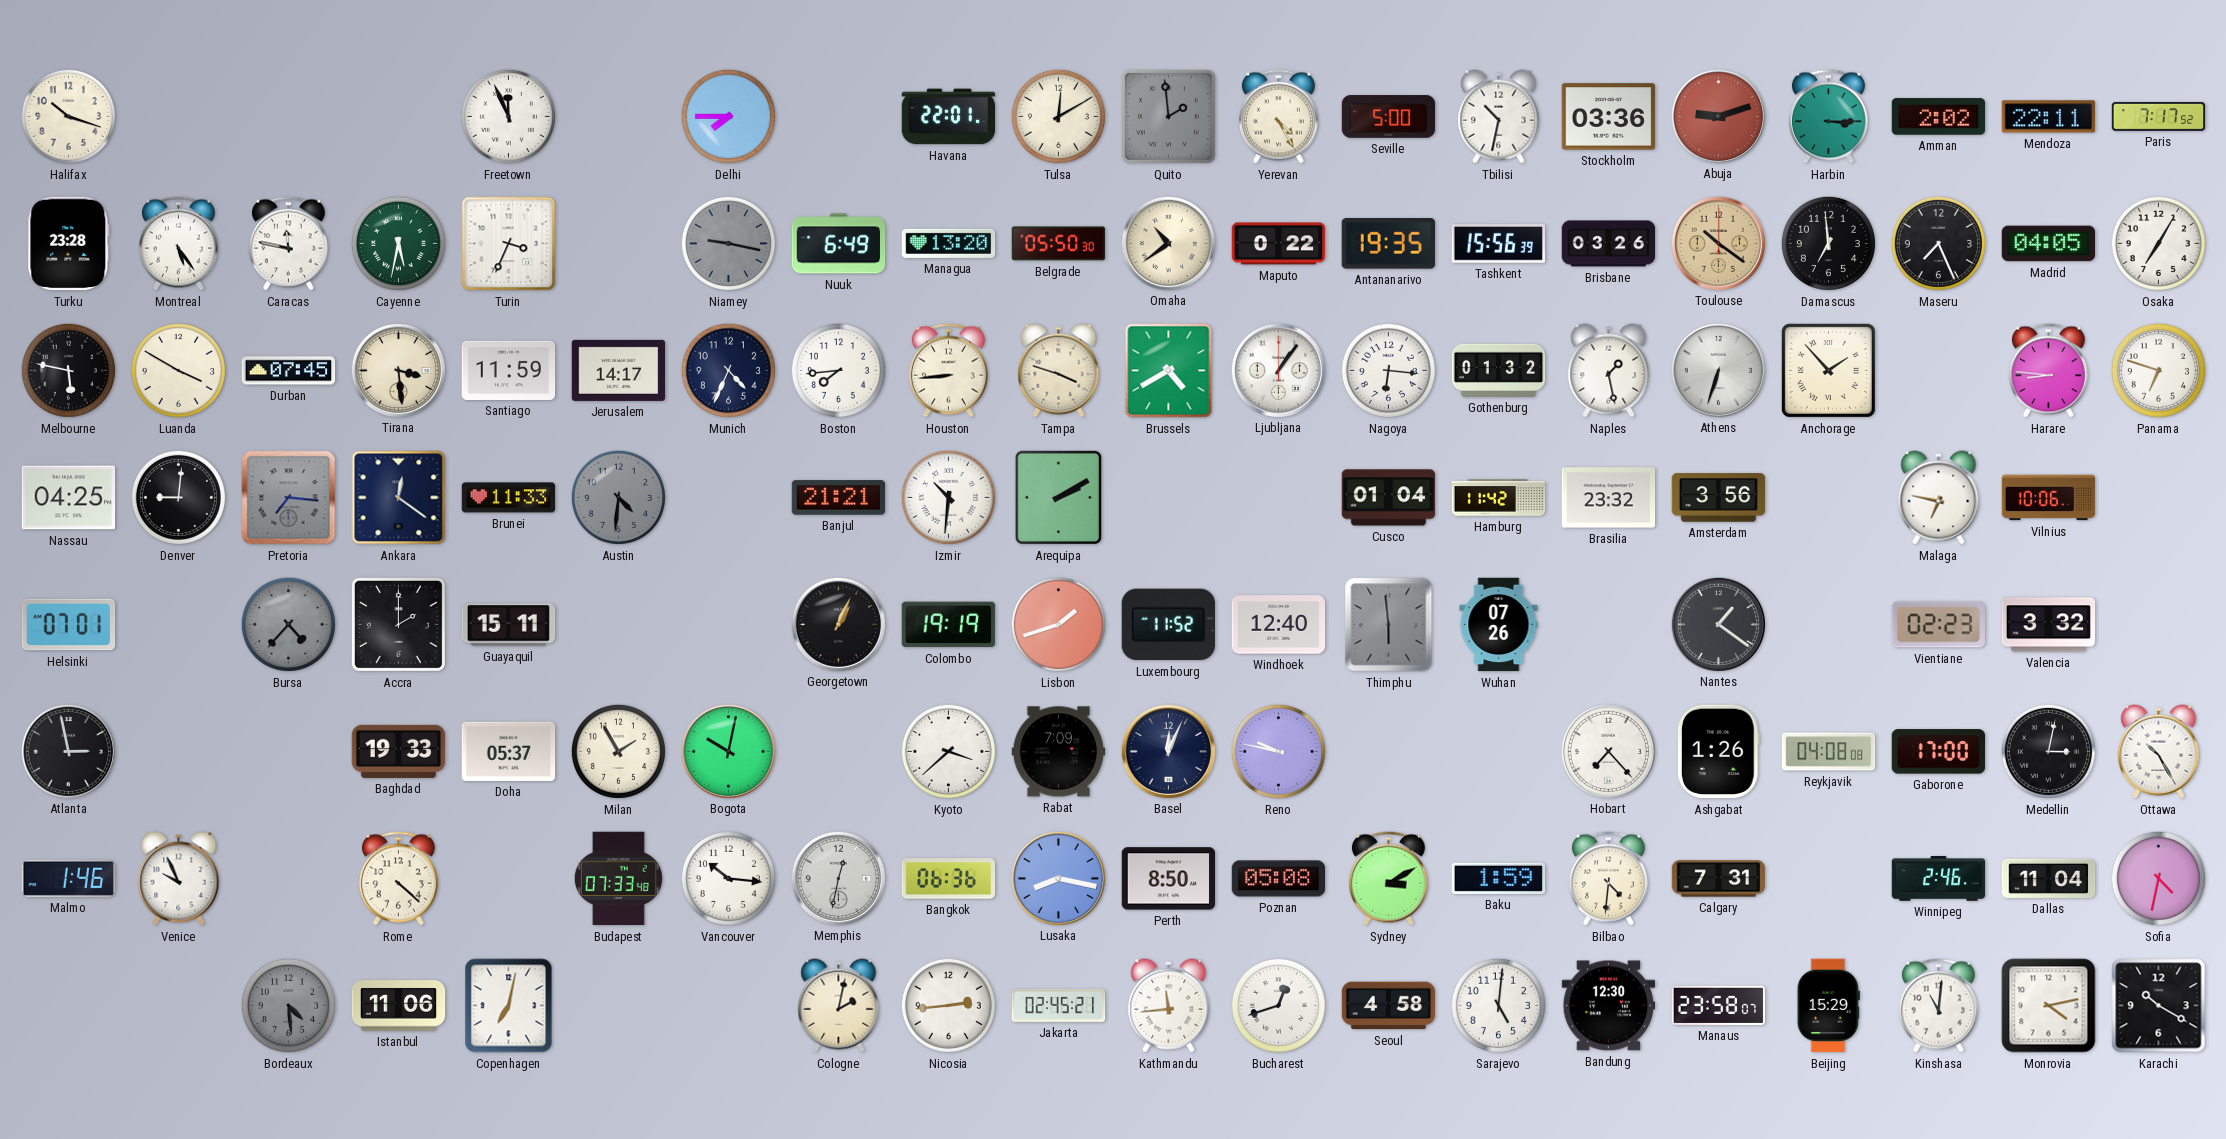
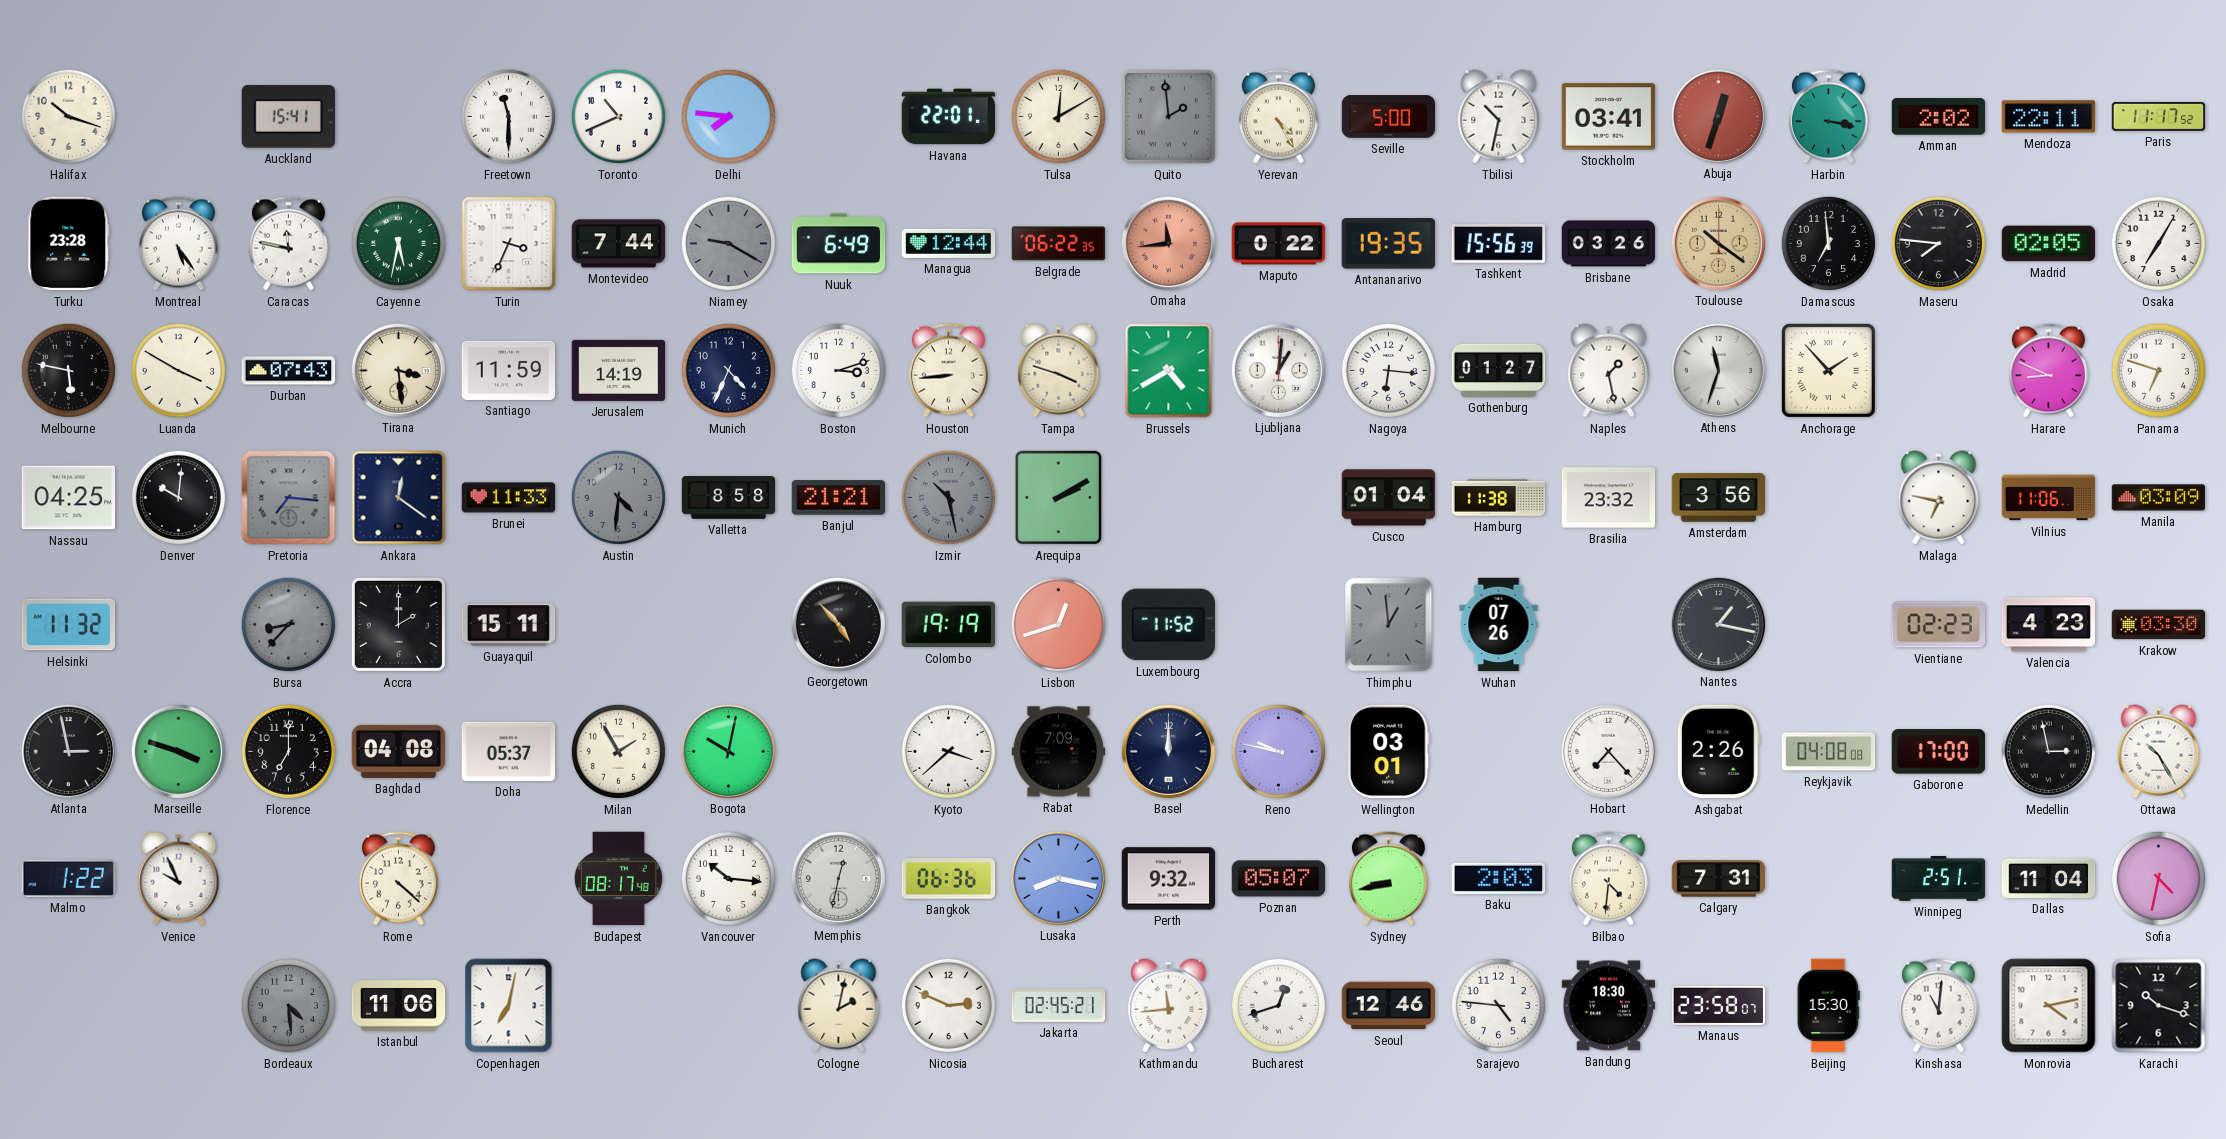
Auckland: none -> 15:41 (288, 117)
Freetown: 11:56 -> 11:30 (508, 116)
Toronto: none -> 10:41 (618, 116)
Delhi: 7:45 -> 7:46 (728, 116)
Stockholm: 03:36 -> 03:41 (1609, 117)
Abuja: 9:12 -> 12:33 (1718, 116)
Harbin: 3:15 -> 3:17 (1828, 117)
Paris: 7:17 -> 11:17 (2159, 116)
Montevideo: none -> 7:44 (619, 244)
Niamey: 9:17 -> 9:20 (728, 243)
Managua: 13:20 -> 12:44 (949, 243)
Belgrade: 05:50 -> 06:22 (1059, 244)
Omaha: 10:39 -> 11:44 (1168, 243)
Omaha dial: cream -> salmon (1168, 243)
Maseru: 7:26 -> 7:46 (1938, 243)
Madrid: 04:05 -> 02:05 (2049, 244)
Durban: 07:45 -> 07:43 (289, 371)
Jerusalem: 14:17 -> 14:19 (619, 370)
Boston: 7:44 -> 3:12 (838, 370)
Ljubljana: 1:06 -> 1:01 (1278, 370)
Gothenburg: 01:32 -> 01:27 (1499, 370)
Athens: 6:33 -> 11:33 (1718, 370)
Harare: 8:46 -> 8:49 (2048, 371)
Denver: 9:01 -> 10:01 (178, 497)
Valletta: none -> 8:58 (729, 498)
Izmir: 10:31 -> 10:28 (948, 497)
Izmir dial: white -> grey (948, 497)
Hamburg: 11:42 -> 11:38 (1499, 498)
Vilnius: 10:06 -> 11:06 (2049, 498)
Manila: none -> 03:09 (2159, 498)
Helsinki: 07:01 -> 11:32 (69, 625)
Bursa: 4:37 -> 8:37 (288, 624)
Georgetown: 1:04 -> 4:53 (838, 624)
Lisbon: 1:42 -> 12:42 (1058, 624)
Windhoek: 12:40 -> none (1279, 625)
Thimphu: 5:59 -> 12:59 (1389, 625)
Nantes: 1:21 -> 1:17 (1718, 624)
Valencia: 3:32 -> 4:23 (2049, 625)
Krakow: none -> 03:30 (2159, 625)
Marseille: none -> 3:48 (178, 751)
Florence: none -> 7:00 (288, 751)
Baghdad: 19:33 -> 04:08 (399, 751)
Basel: 12:04 -> 12:00 (1168, 751)
Wellington: none -> 03:01 (1388, 752)
Ashgabat: 1:26 -> 2:26 (1719, 752)
Medellin: 3:02 -> 2:58 (2048, 751)
Malmo: 1:46 -> 1:22 (69, 878)
Budapest: 07:33 -> 08:17 (618, 879)
Perth: 8:50 -> 9:32 (1169, 879)
Poznan: 05:08 -> 05:07 (1279, 879)
Sydney: 3:10 -> 8:43 (1388, 879)
Baku: 1:59 -> 2:03 (1499, 878)
Winnipeg: 2:46 -> 2:51 (1939, 879)
Nicosia: 2:44 -> 2:49 (948, 1005)
Seoul: 4:58 -> 12:46 (1389, 1006)
Sarajevo: 5:01 -> 4:46 (1498, 1005)
Bandung: 12:30 -> 18:30 (1609, 1006)
Beijing: 15:29 -> 15:30 (1828, 1006)
Karachi: 10:20 -> 10:18 (2159, 1006)
